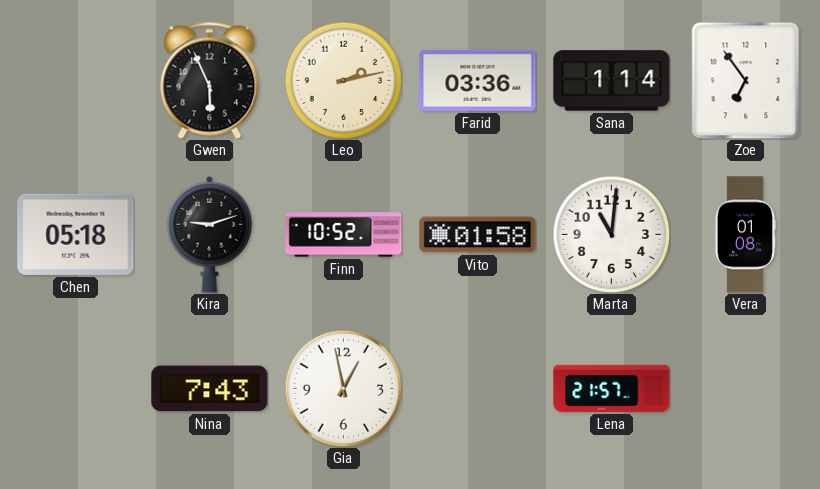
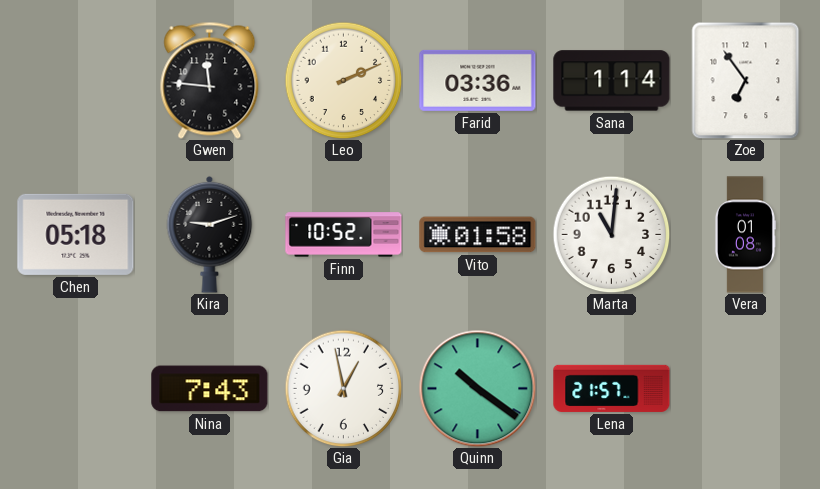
Gwen: 5:56 -> 11:46 (210, 80)
Leo: 2:13 -> 2:11 (343, 80)
Quinn: none -> 10:21 (477, 388)
